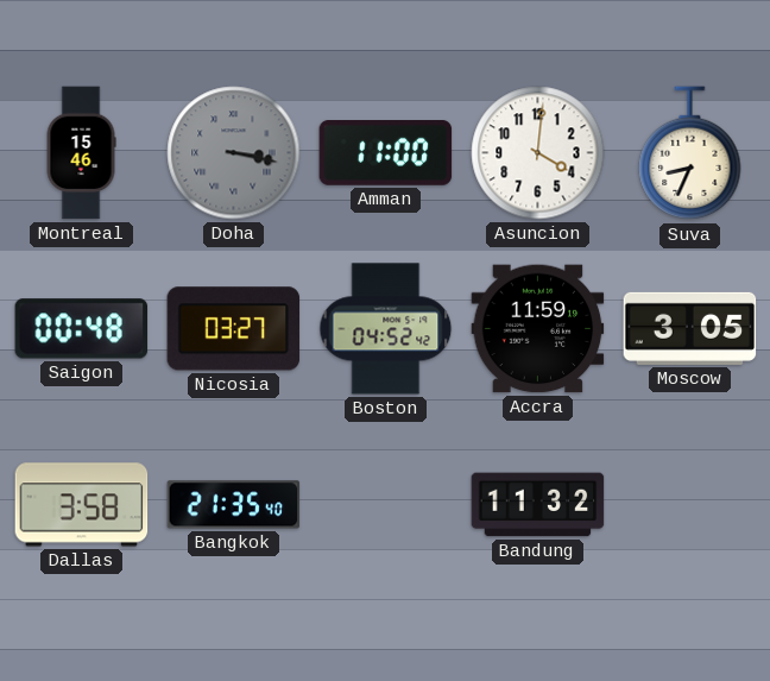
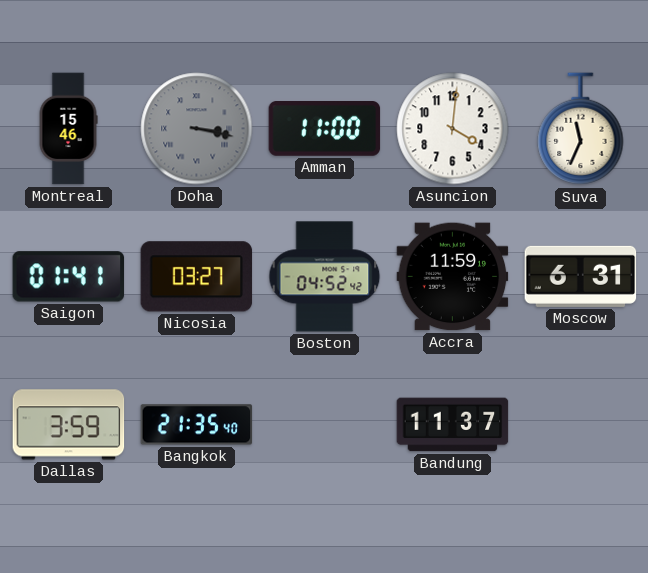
Suva: 8:34 -> 11:34 (581, 129)
Saigon: 00:48 -> 01:41 (69, 277)
Moscow: 3:05 -> 6:31 (581, 276)
Dallas: 3:58 -> 3:59 (69, 425)
Bandung: 11:32 -> 11:37 (453, 425)
